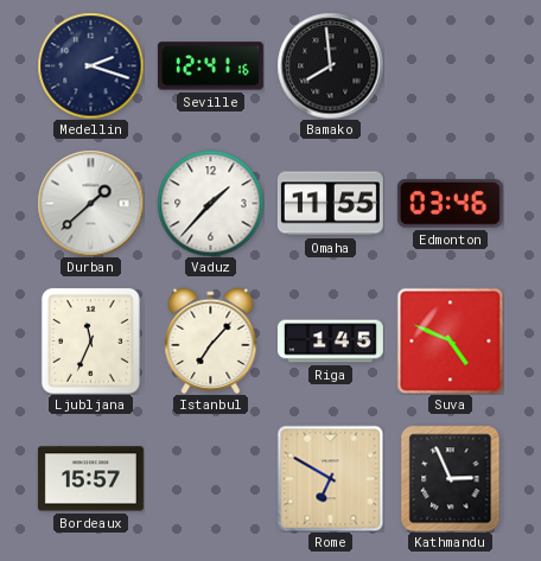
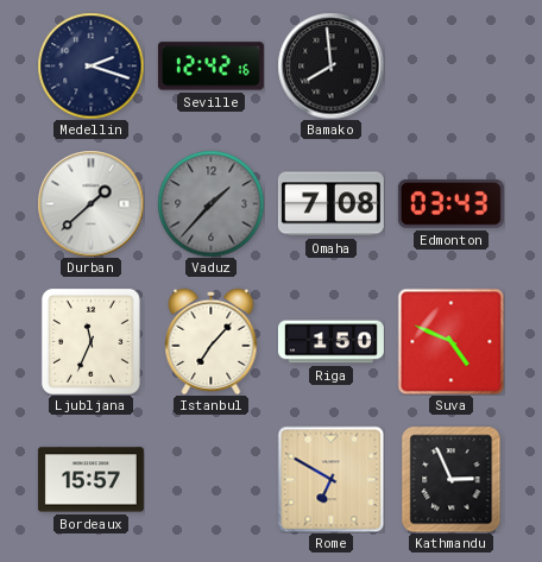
Seville: 12:41 -> 12:42 (210, 67)
Vaduz dial: white -> grey (210, 203)
Omaha: 11:55 -> 7:08 (330, 204)
Edmonton: 03:46 -> 03:43 (450, 204)
Riga: 1:45 -> 1:50 (330, 342)
